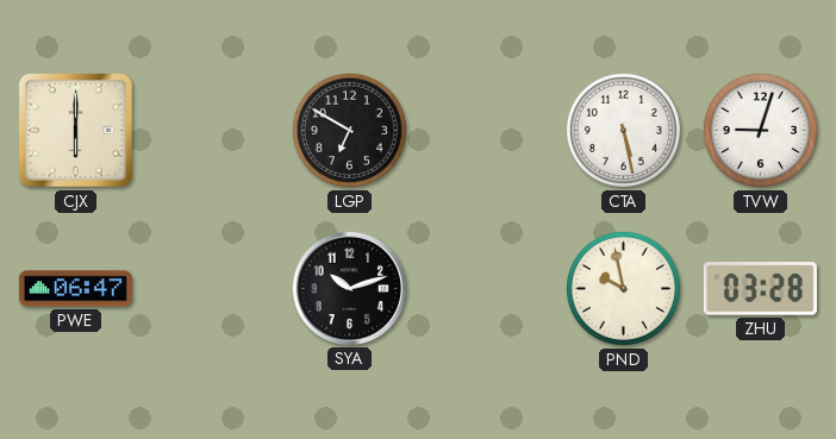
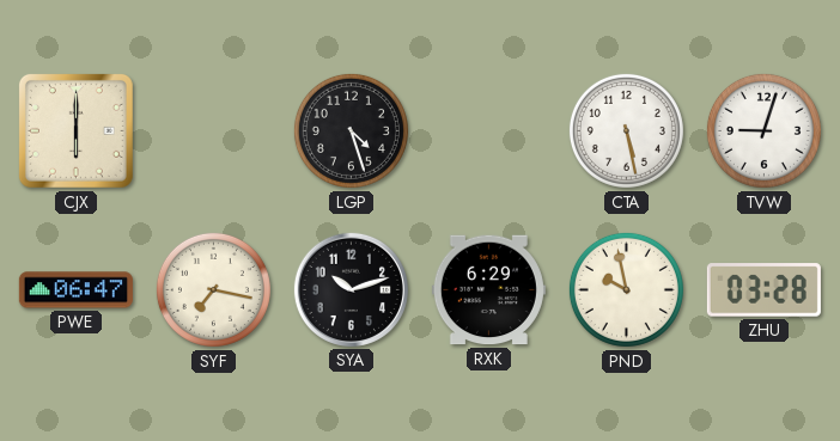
LGP: 6:50 -> 4:27 (351, 130)
SYF: none -> 7:17 (213, 289)
RXK: none -> 6:29 (488, 290)
